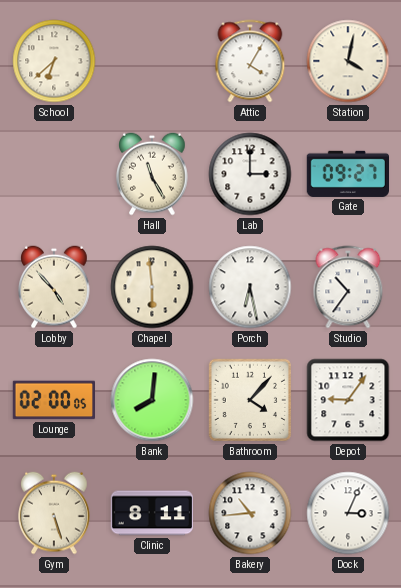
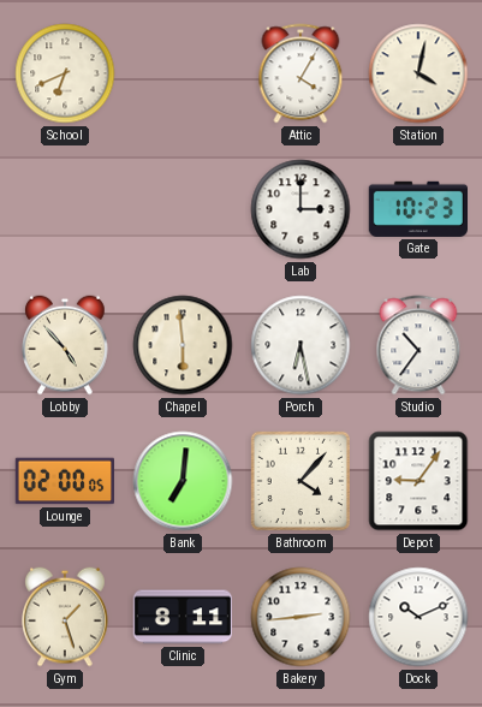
School: 6:38 -> 6:41 (65, 73)
Hall: 11:25 -> none (153, 174)
Gate: 09:27 -> 10:23 (417, 209)
Bank: 8:01 -> 7:01 (183, 481)
Gym: 5:27 -> 1:27 (66, 617)
Bakery: 10:44 -> 2:44 (300, 617)
Dock: 3:04 -> 10:11 (418, 617)
